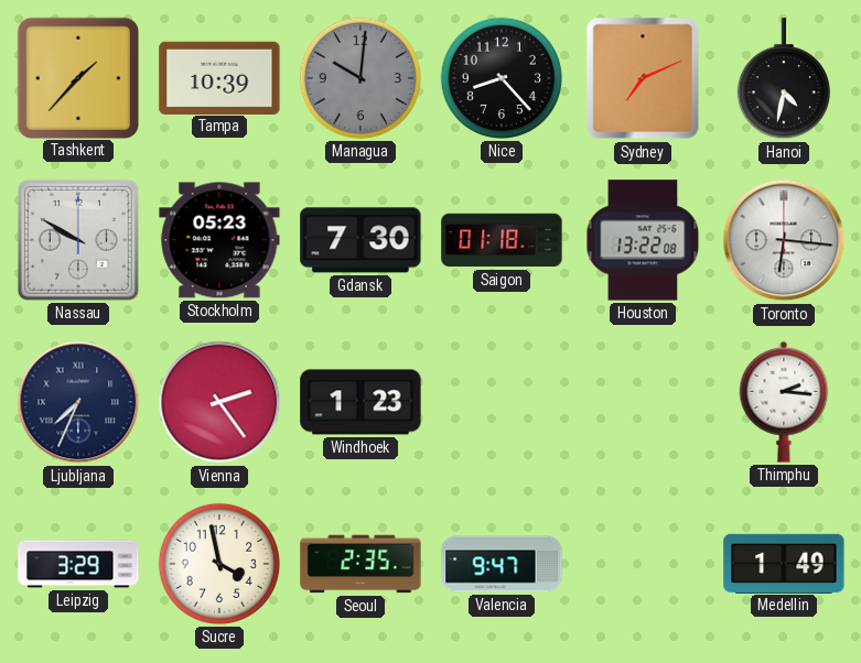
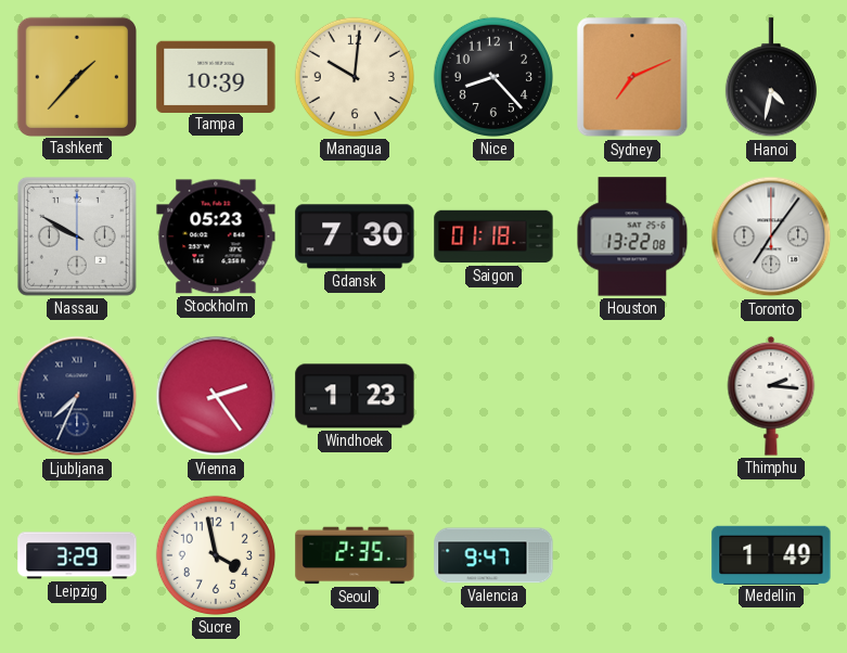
Managua dial: grey -> cream (355, 77)
Toronto: 6:16 -> 7:06 (771, 236)
